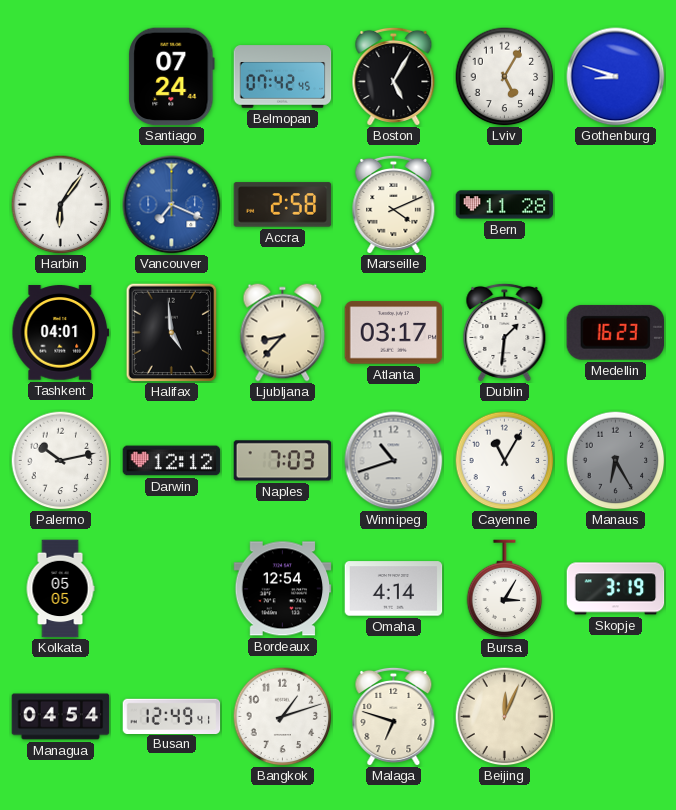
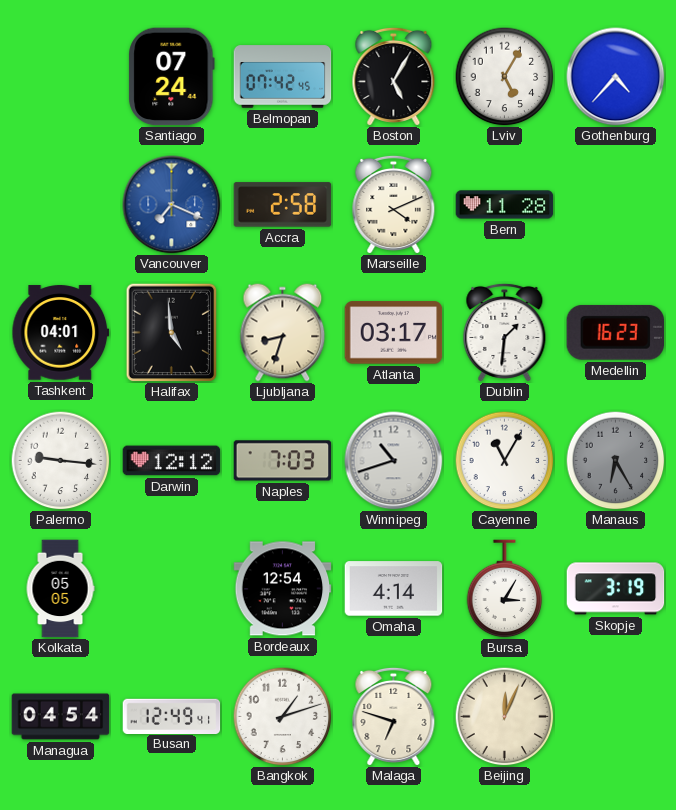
Gothenburg: 8:48 -> 4:37 (616, 77)
Harbin: 6:06 -> none (61, 205)
Ljubljana: 8:37 -> 8:33 (283, 333)
Palermo: 10:13 -> 9:16 (61, 461)
